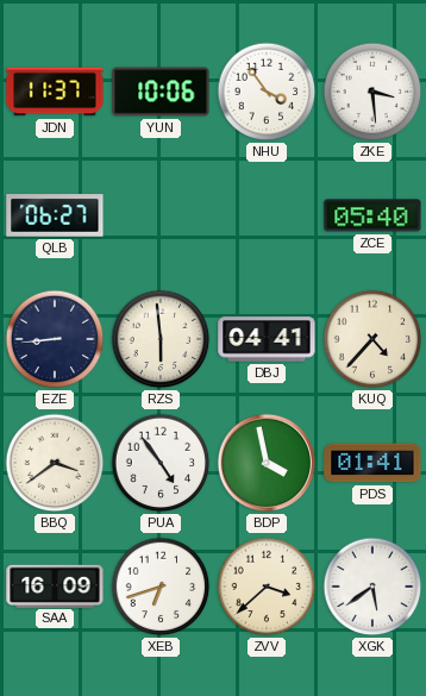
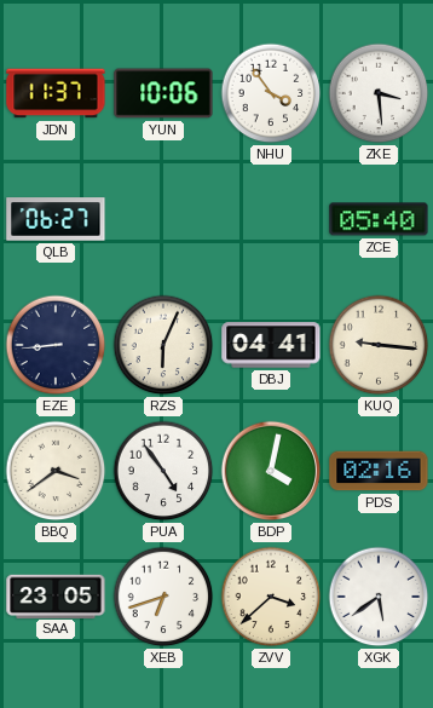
RZS: 5:59 -> 6:04 (163, 345)
KUQ: 4:37 -> 9:16 (379, 345)
BDP: 3:58 -> 4:02 (271, 471)
PDS: 01:41 -> 02:16 (379, 471)
SAA: 16:09 -> 23:05 (56, 595)
